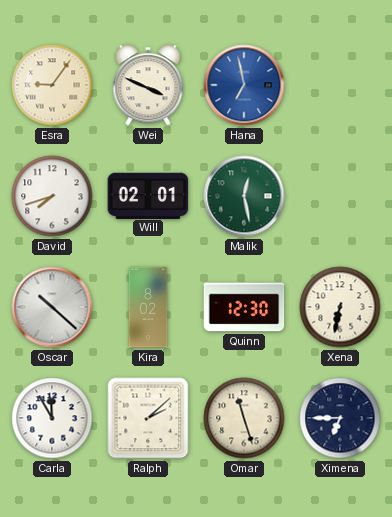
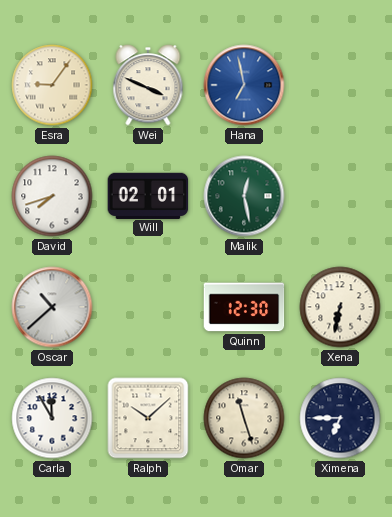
Oscar: 10:22 -> 10:38 (52, 307)
Kira: 8:02 -> none (148, 307)
Ralph: 2:08 -> 10:08 (148, 418)
